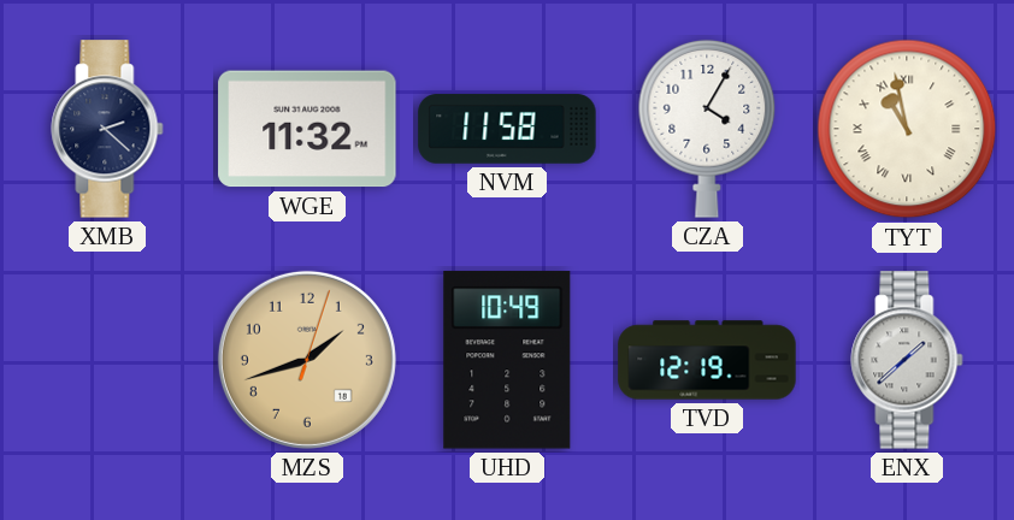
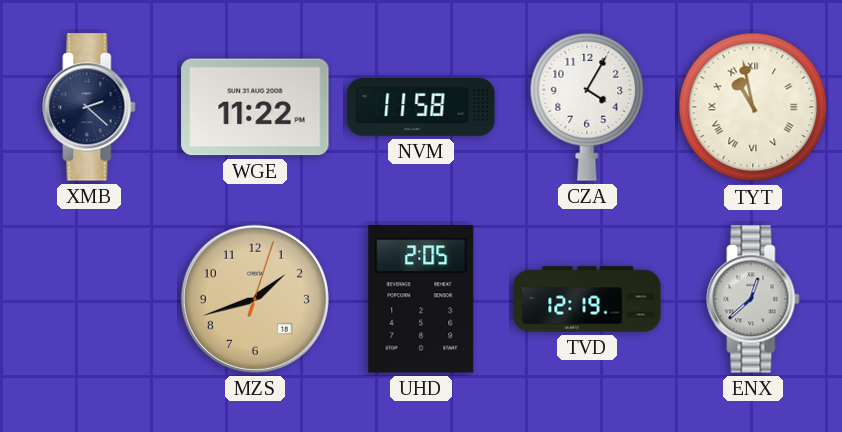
WGE: 11:32 -> 11:22 (255, 107)
UHD: 10:49 -> 2:05 (421, 299)
ENX: 1:38 -> 12:38 (753, 299)
